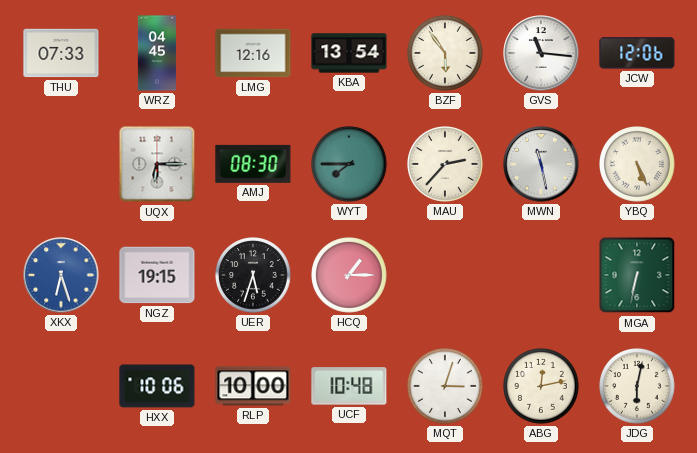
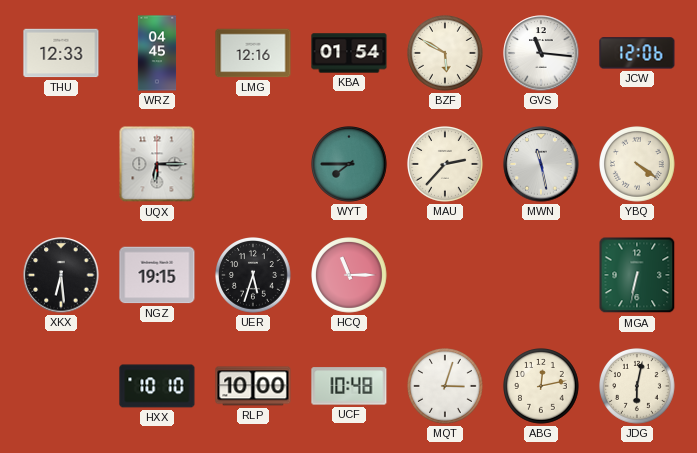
THU: 07:33 -> 12:33 (61, 53)
KBA: 13:54 -> 01:54 (349, 53)
BZF: 5:54 -> 5:50 (446, 54)
AMJ: 08:30 -> none (253, 164)
YBQ: 5:26 -> 4:21 (638, 165)
XKX: 6:27 -> 6:29 (61, 275)
XKX dial: blue -> black (61, 275)
HCQ: 1:15 -> 11:15 (350, 276)
HXX: 10:06 -> 10:10 (157, 386)
